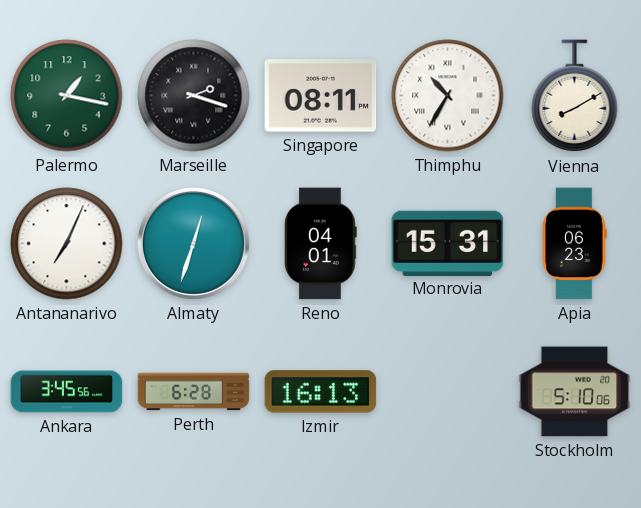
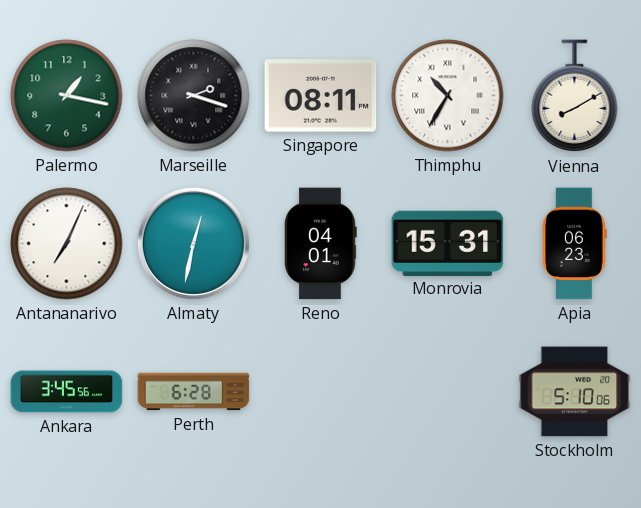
Almaty: 12:33 -> 12:32 (193, 243)
Izmir: 16:13 -> none (321, 392)
